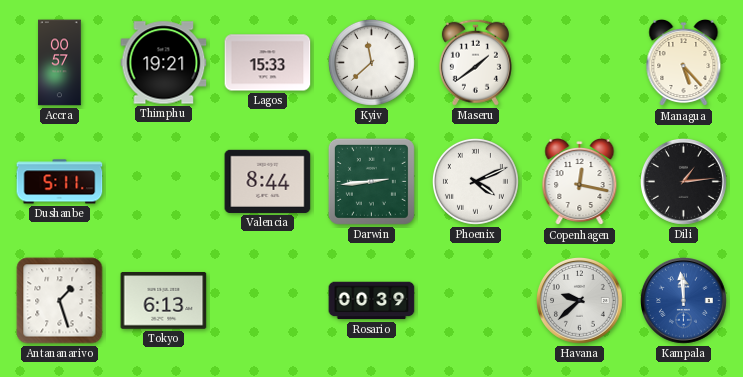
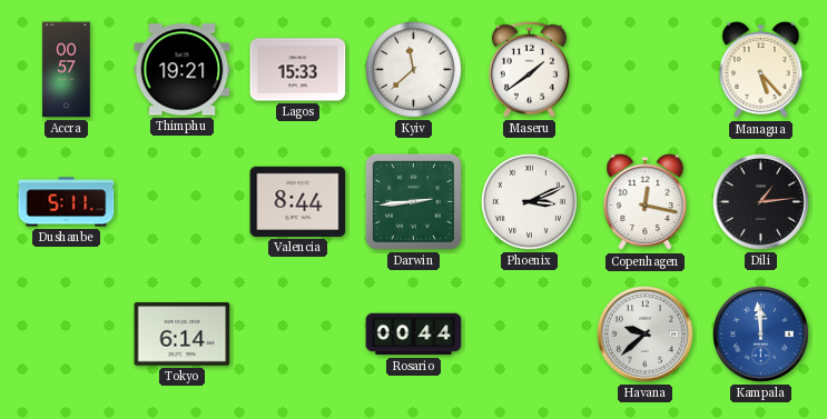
Phoenix: 4:11 -> 3:11 (529, 201)
Antananarivo: 1:27 -> none (60, 301)
Tokyo: 6:13 -> 6:14 (183, 335)
Rosario: 00:39 -> 00:44 (414, 335)
